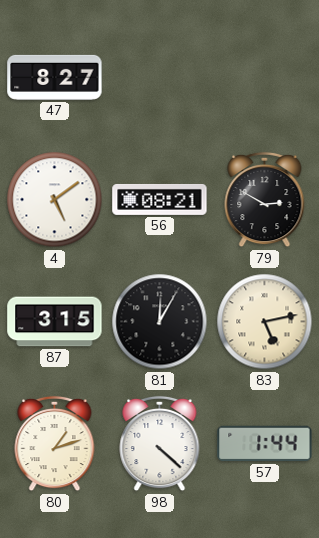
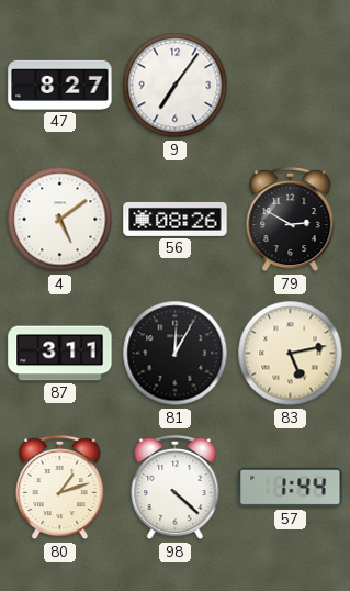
9: none -> 7:06 (176, 86)
56: 08:21 -> 08:26 (176, 219)
87: 3:15 -> 3:11 (60, 354)
